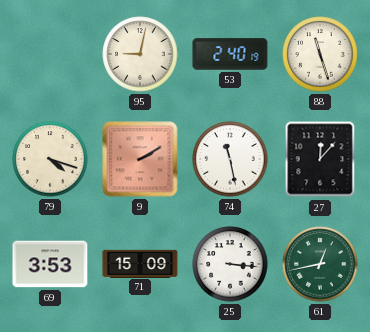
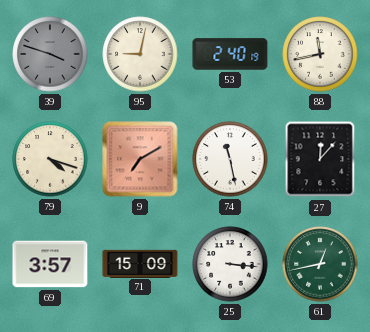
39: none -> 3:48 (50, 54)
88: 11:27 -> 11:43 (320, 54)
9: 2:10 -> 7:10 (140, 159)
69: 3:53 -> 3:57 (50, 264)
